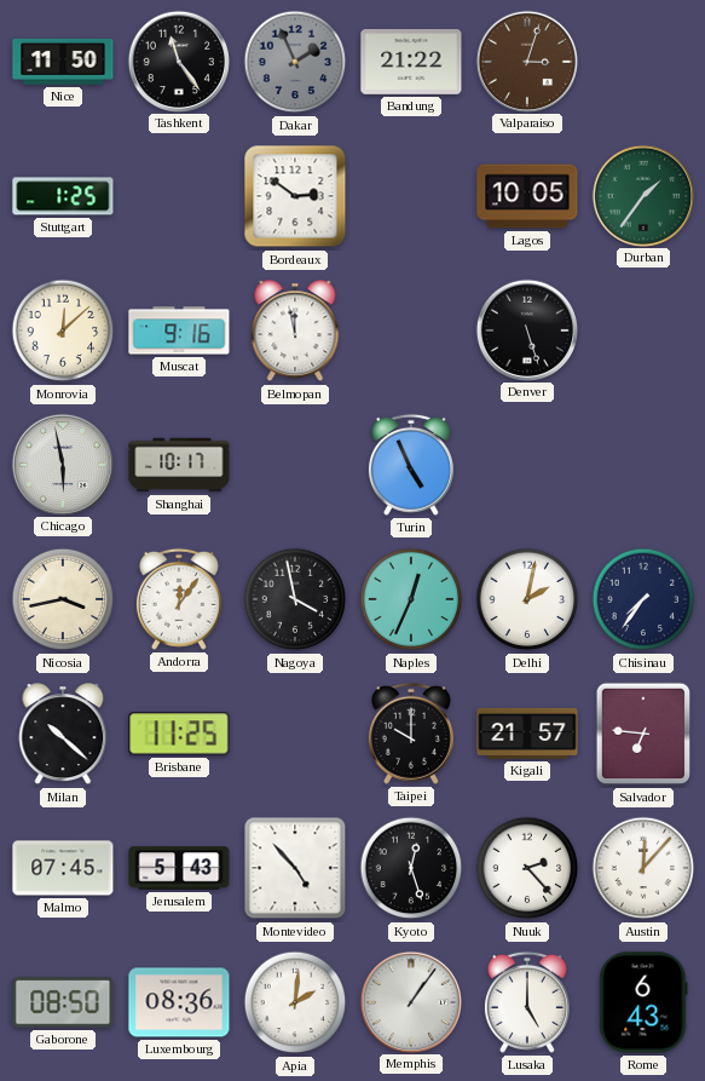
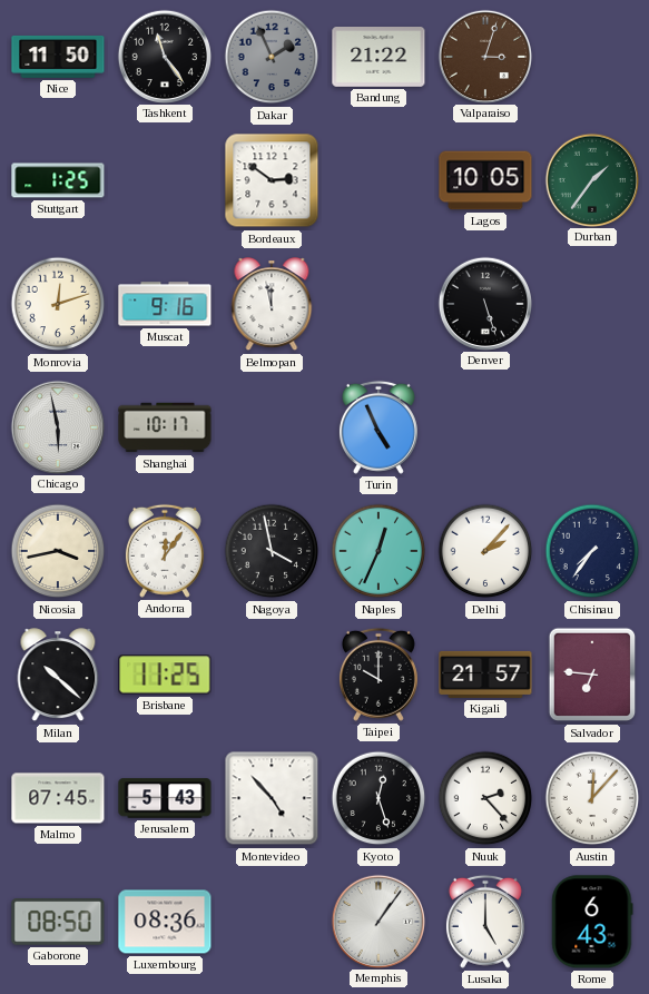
Monrovia: 12:08 -> 12:12 (58, 304)
Delhi: 2:02 -> 2:07 (485, 551)
Apia: 2:01 -> none (295, 1002)
